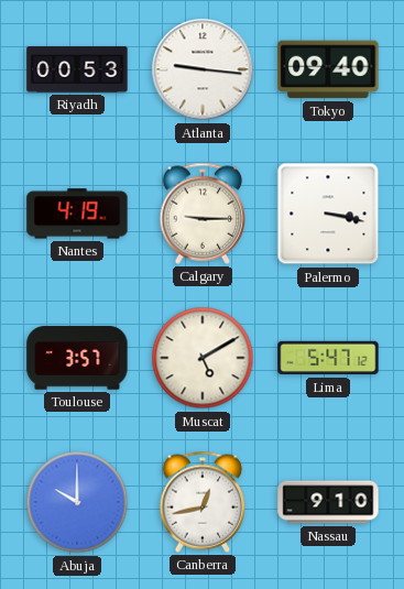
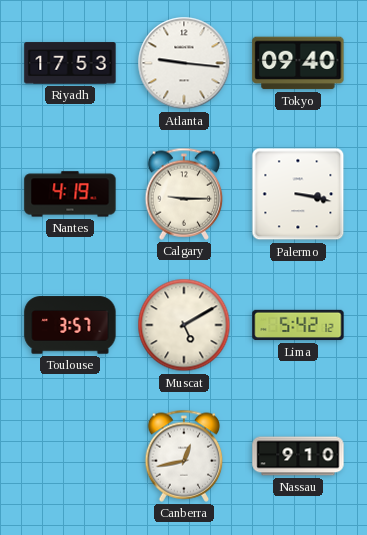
Riyadh: 00:53 -> 17:53 (70, 63)
Lima: 5:47 -> 5:42 (298, 325)
Abuja: 10:00 -> none (77, 502)
